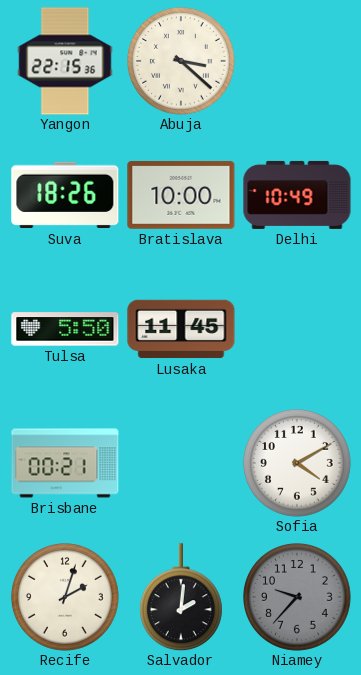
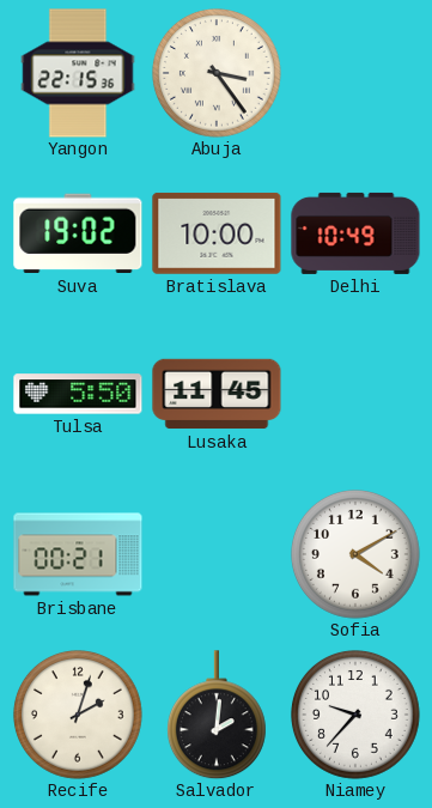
Abuja: 3:22 -> 3:24 (217, 74)
Suva: 18:26 -> 19:02 (78, 233)
Niamey dial: grey -> white (355, 716)
